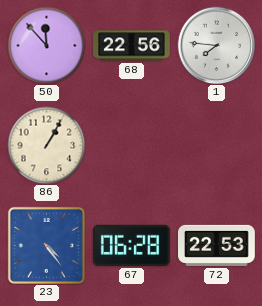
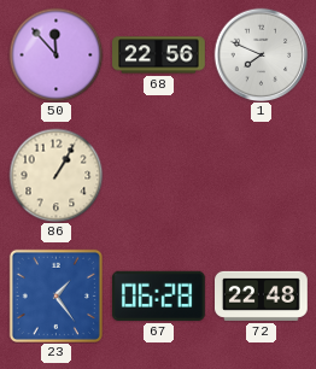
1: 7:46 -> 7:49 (261, 54)
23: 4:24 -> 1:24 (55, 295)
72: 22:53 -> 22:48 (262, 295)
